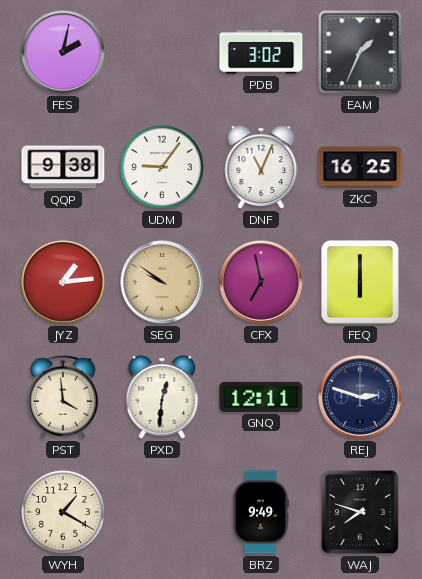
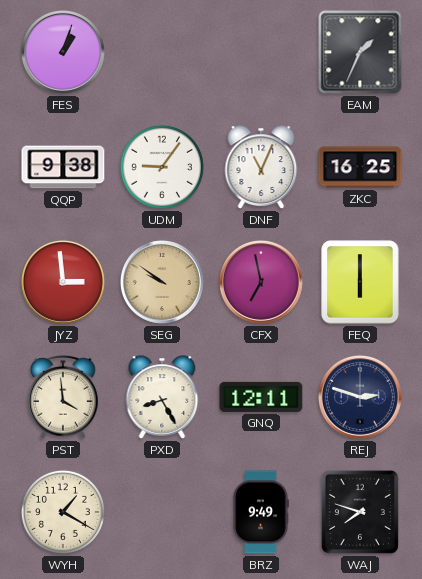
FES: 2:02 -> 1:03 (63, 52)
PDB: 3:02 -> none (261, 52)
JYZ: 1:14 -> 2:59 (63, 282)
PXD: 12:31 -> 8:25 (162, 397)
